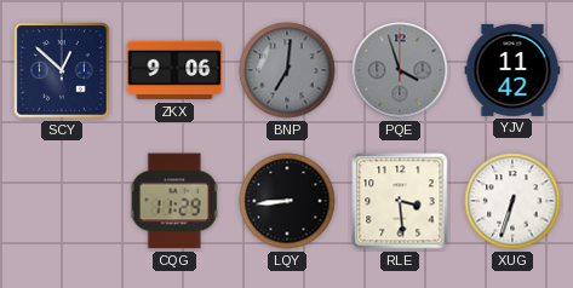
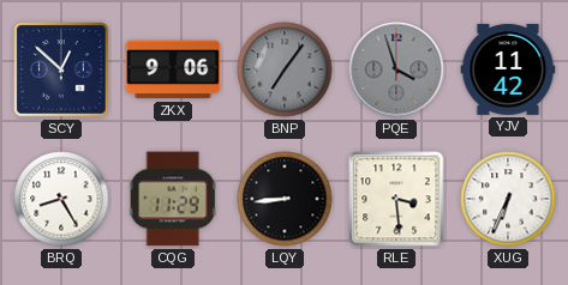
BNP: 7:01 -> 7:06 (285, 69)
BRQ: none -> 8:25 (61, 199)
XUG: 6:33 -> 6:34 (508, 199)
